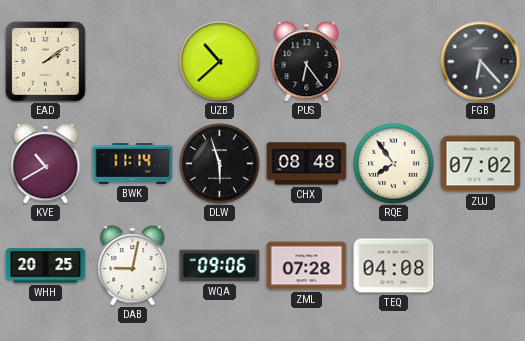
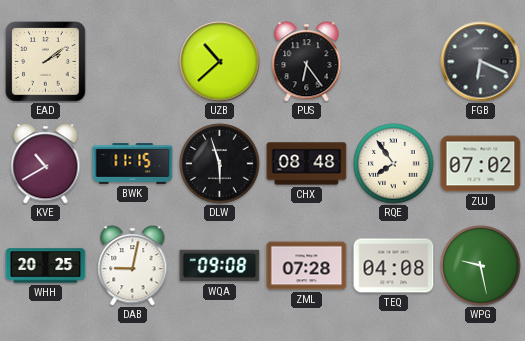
FGB: 6:23 -> 6:19 (481, 62)
BWK: 11:14 -> 11:15 (133, 164)
WQA: 09:06 -> 09:08 (220, 266)
WPG: none -> 9:28 (481, 266)
